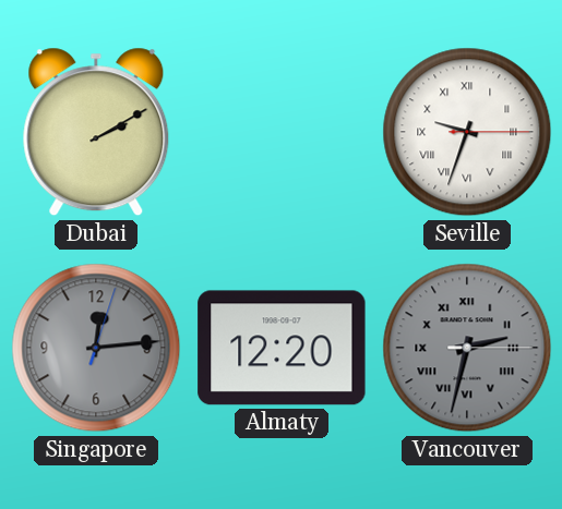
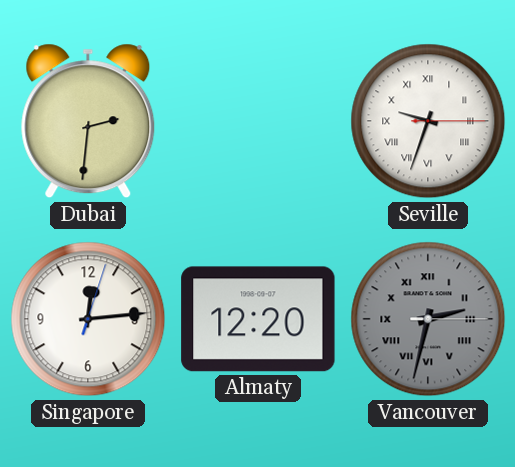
Dubai: 2:10 -> 2:31 (88, 121)
Singapore dial: grey -> white (88, 319)
